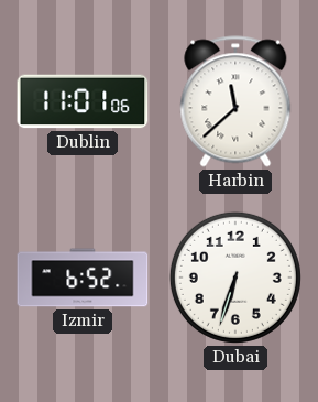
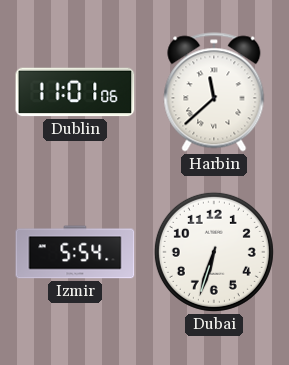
Izmir: 6:52 -> 5:54 (75, 252)
